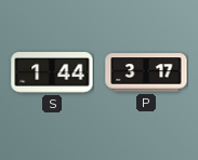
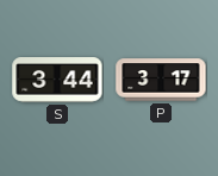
S: 1:44 -> 3:44 (57, 80)
